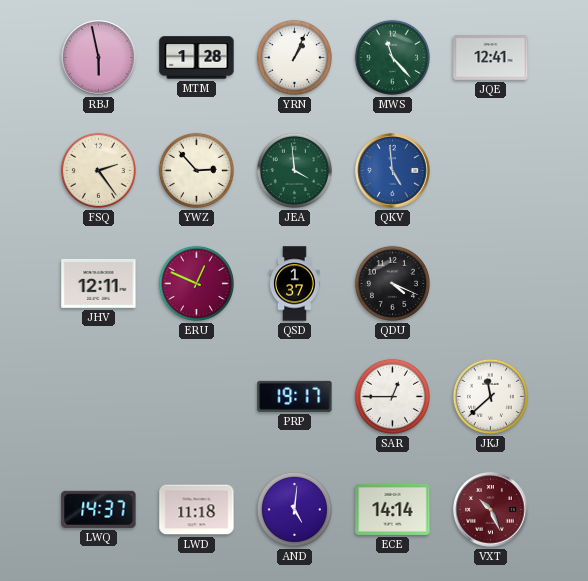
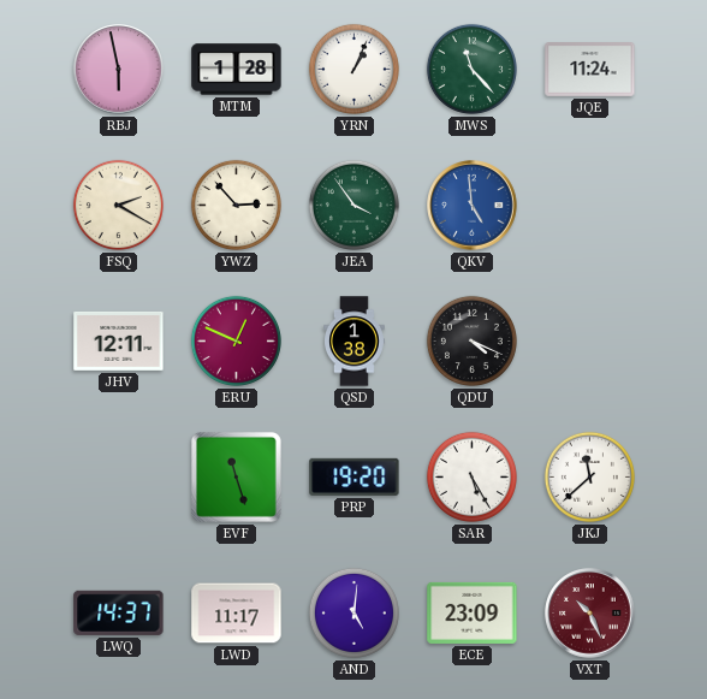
JQE: 12:41 -> 11:24 (590, 70)
FSQ: 2:24 -> 2:20 (118, 205)
JEA: 3:59 -> 3:54 (353, 205)
QSD: 1:37 -> 1:38 (355, 342)
EVF: none -> 11:27 (236, 476)
PRP: 19:17 -> 19:20 (355, 476)
SAR: 12:45 -> 5:25 (471, 476)
LWD: 11:18 -> 11:17 (237, 614)
ECE: 14:14 -> 23:09 (473, 612)
